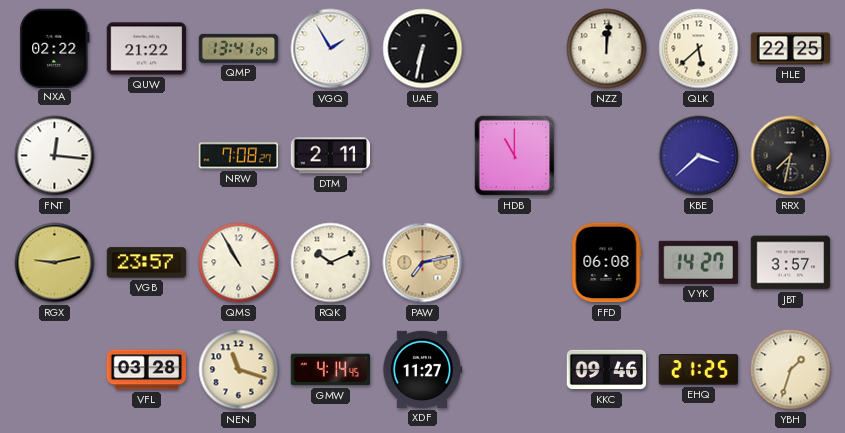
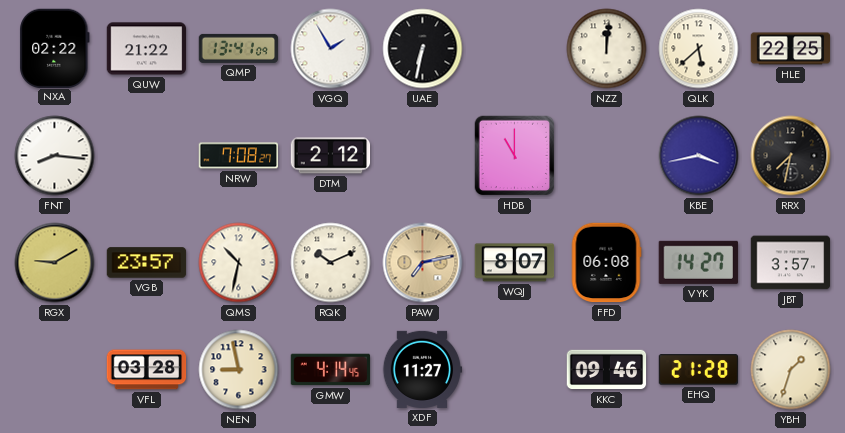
FNT: 12:16 -> 8:16 (55, 156)
DTM: 2:11 -> 2:12 (331, 156)
KBE: 3:38 -> 3:43 (699, 156)
RGX: 9:13 -> 9:10 (55, 263)
QMS: 10:55 -> 10:32 (239, 263)
WQJ: none -> 8:07 (515, 263)
NEN: 11:18 -> 8:58 (239, 370)
EHQ: 21:25 -> 21:28 (699, 370)
